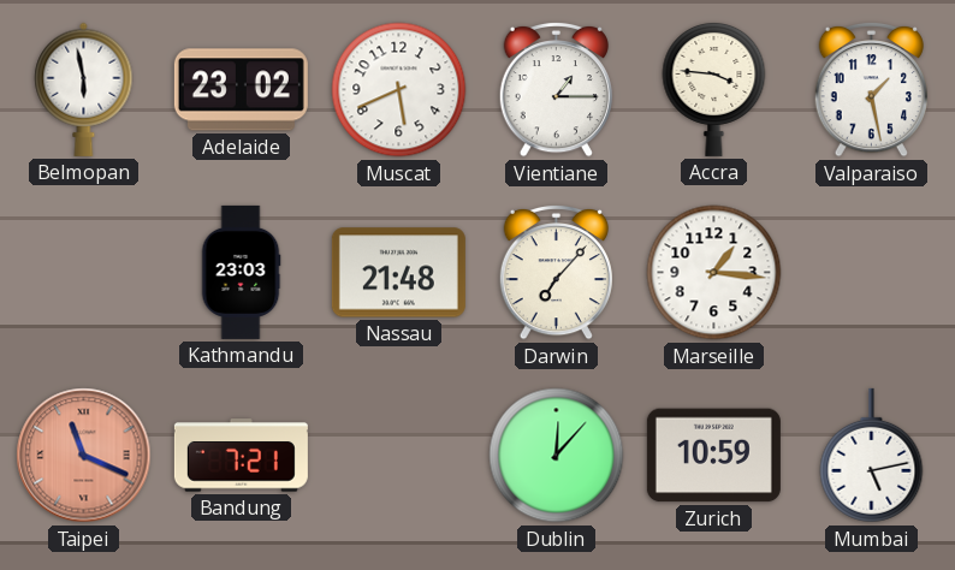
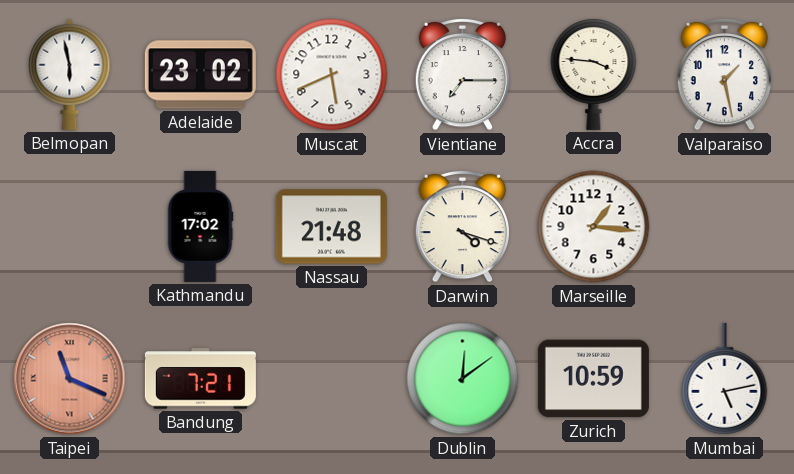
Vientiane: 1:15 -> 7:15 (462, 74)
Kathmandu: 23:03 -> 17:02 (200, 226)
Darwin: 7:07 -> 4:18 (462, 226)
Dublin: 12:07 -> 12:09 (463, 379)
